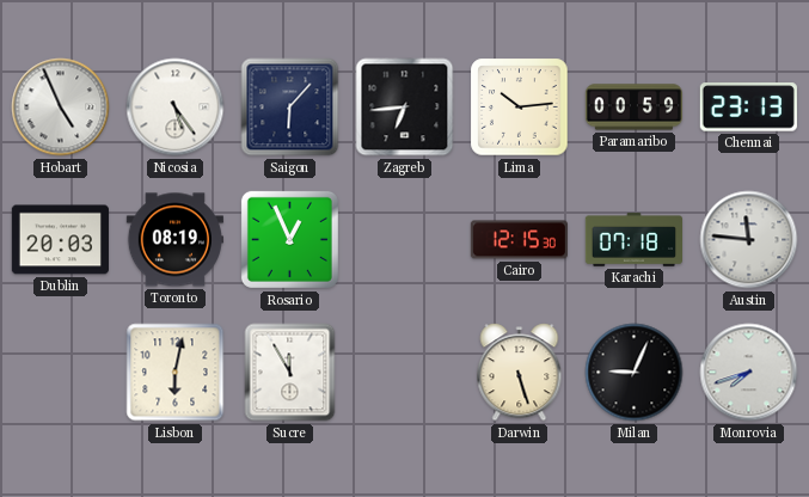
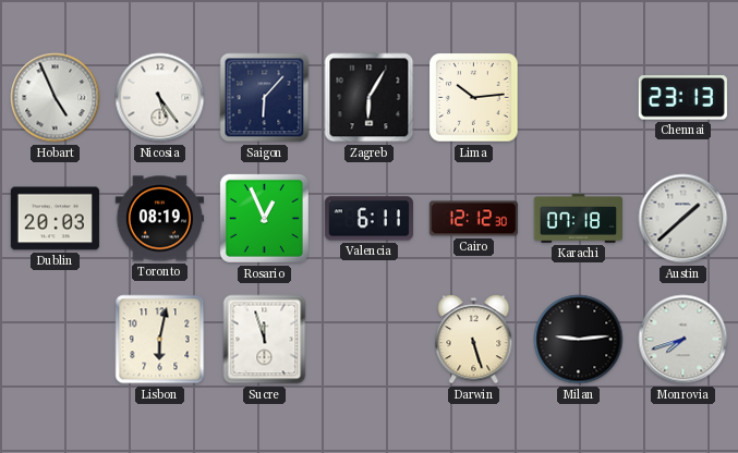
Zagreb: 6:44 -> 6:05 (370, 98)
Paramaribo: 00:59 -> none (633, 108)
Valencia: none -> 6:11 (368, 219)
Cairo: 12:15 -> 12:12 (473, 219)
Austin: 11:46 -> 1:38 (683, 219)
Sucre: 11:55 -> 11:57 (265, 340)
Milan: 9:04 -> 9:14 (579, 340)
